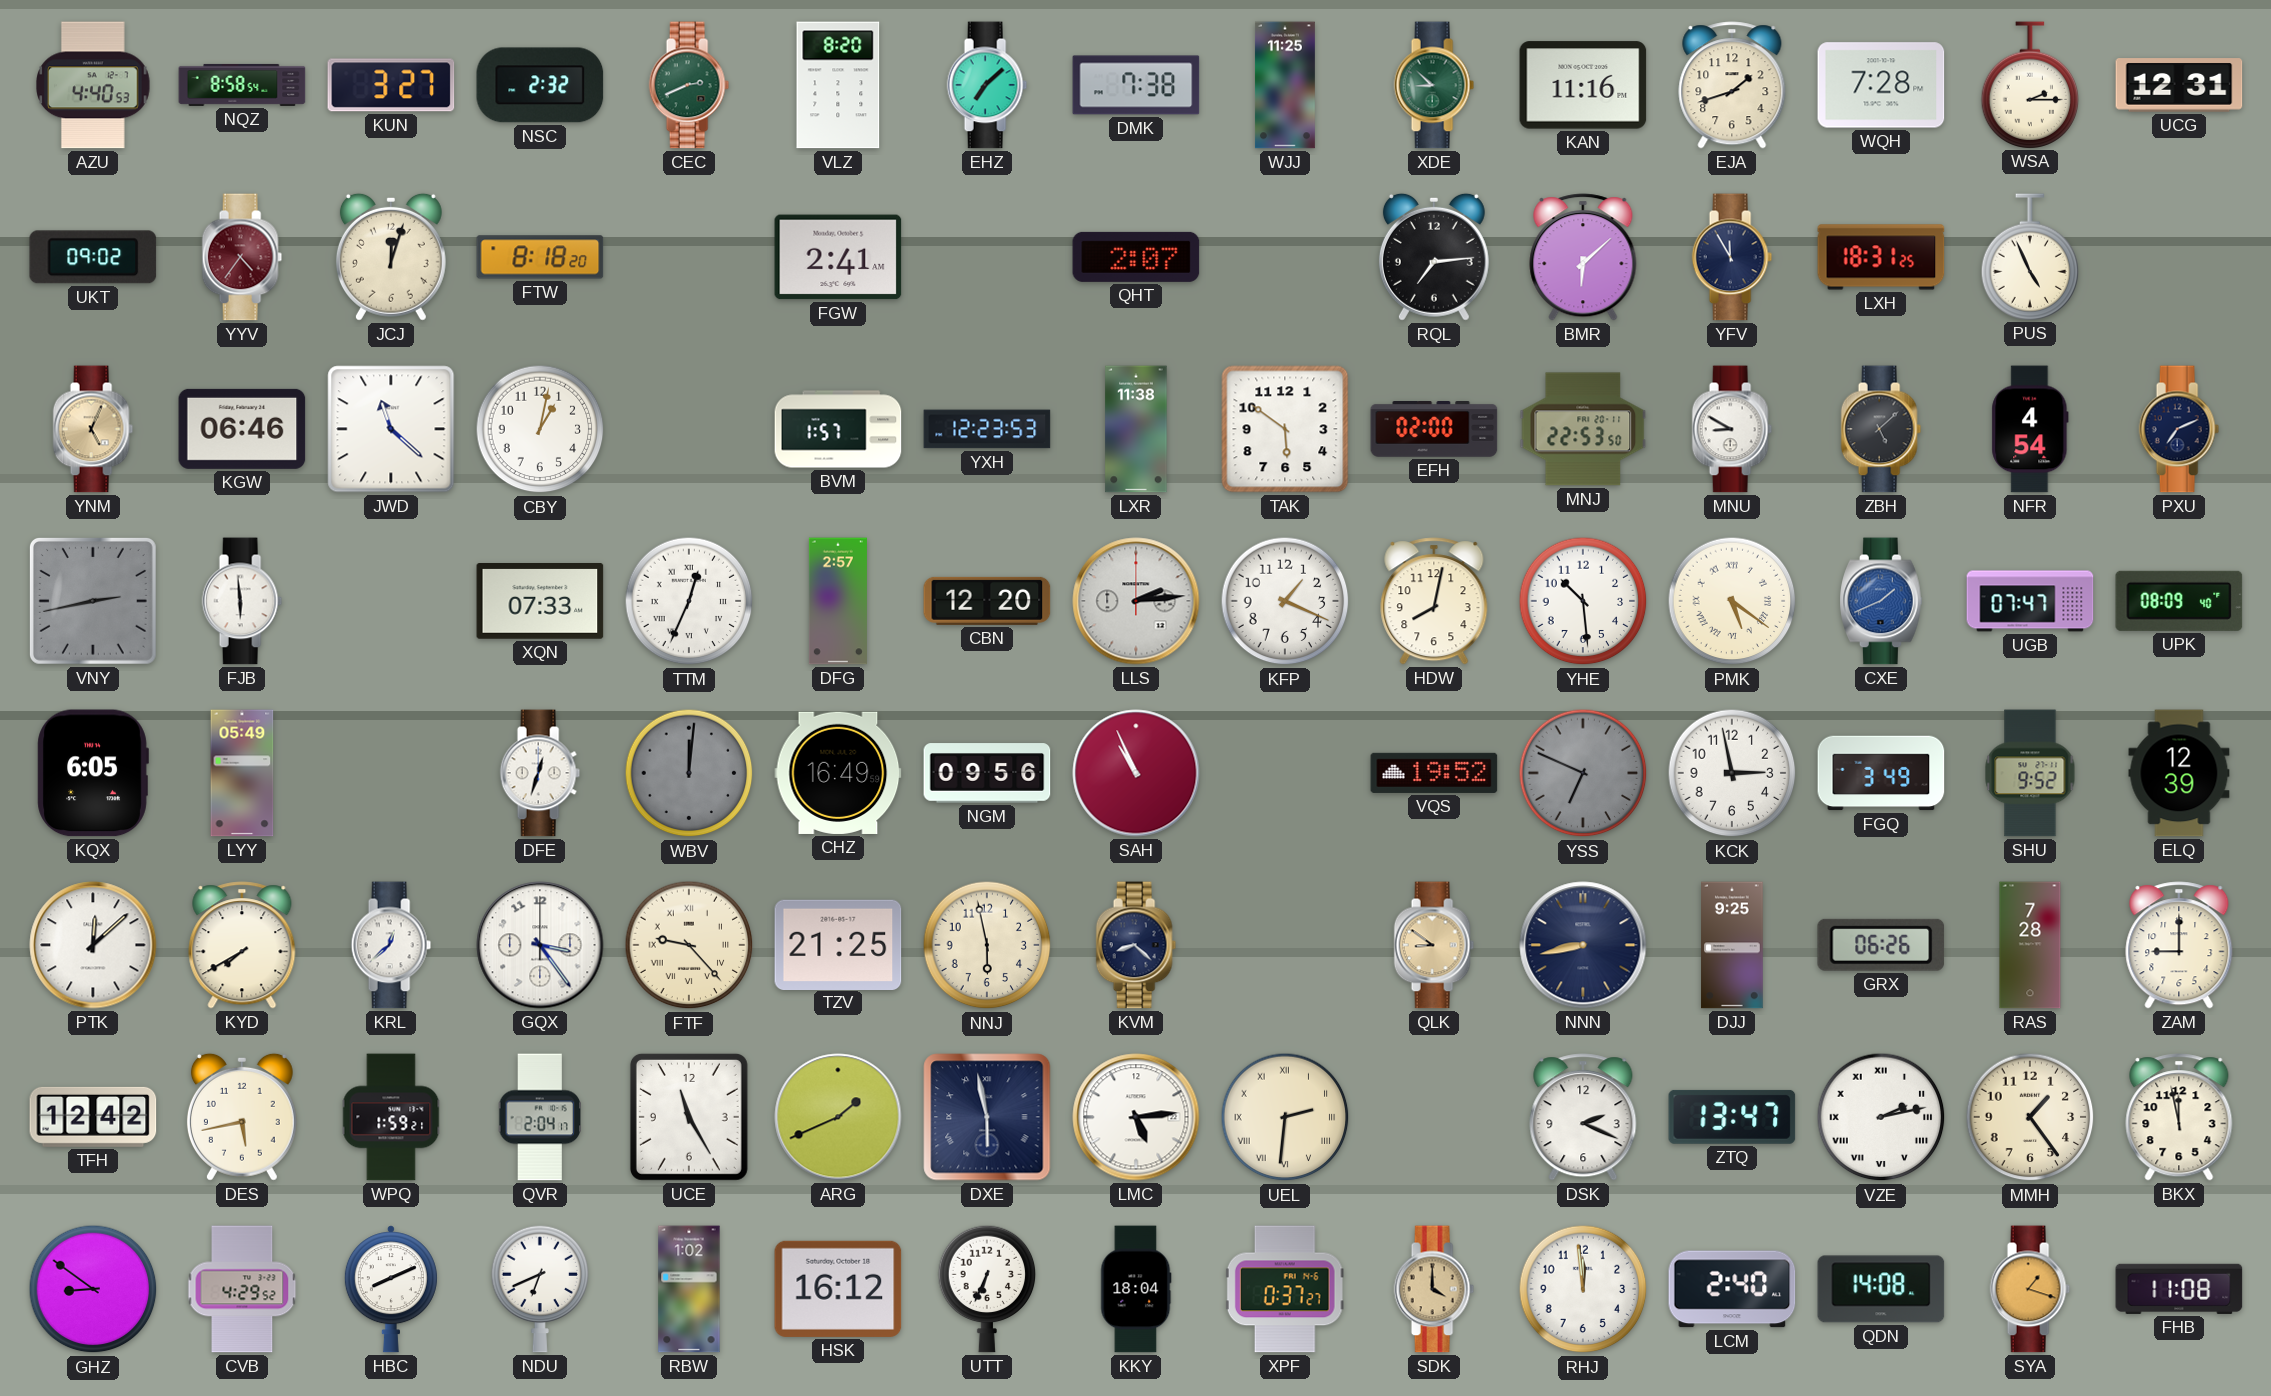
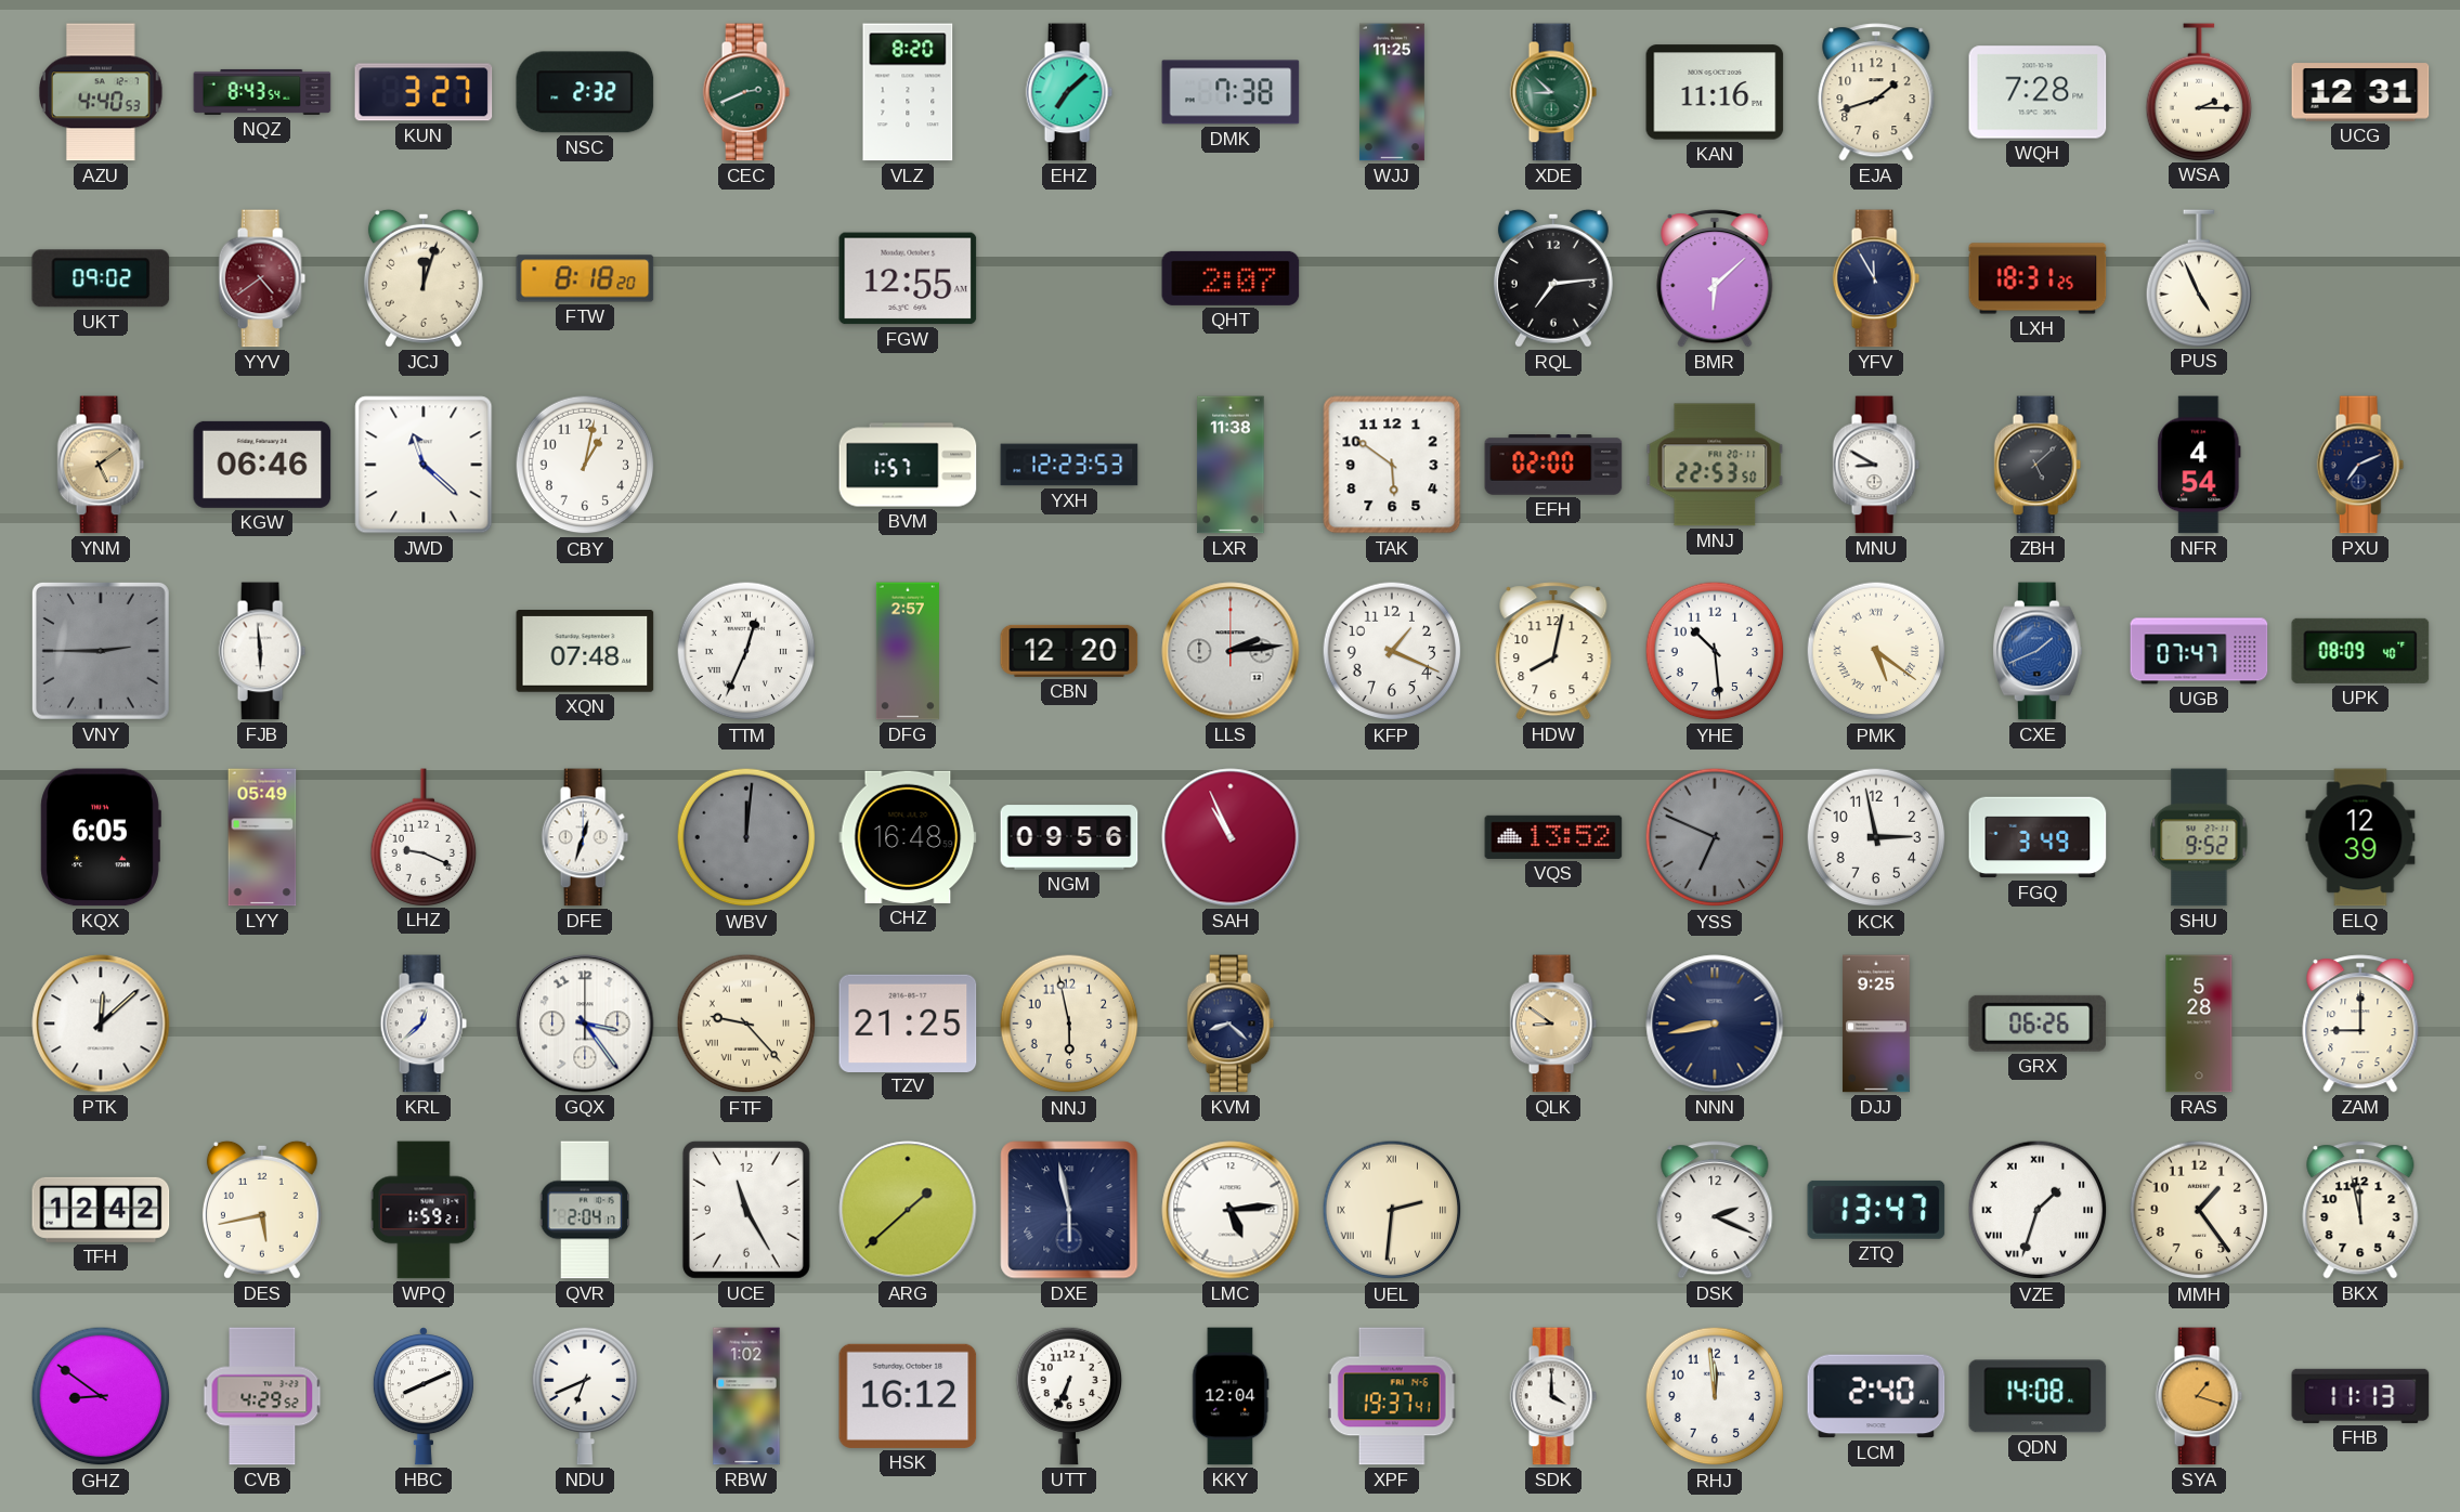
NQZ: 8:58 -> 8:43 (262, 92)
YYV: 4:36 -> 4:39 (262, 278)
FGW: 2:41 -> 12:55 (908, 278)
YNM: 5:04 -> 5:09 (101, 465)
VNY: 2:43 -> 2:45 (101, 651)
XQN: 07:33 -> 07:48 (585, 652)
LHZ: none -> 9:19 (424, 837)
CHZ: 16:49 -> 16:48 (908, 837)
VQS: 19:52 -> 13:52 (1553, 837)
KYD: 7:40 -> none (242, 945)
RAS: 7:28 -> 5:28 (2199, 1024)
ARG: 1:41 -> 1:38 (908, 1210)
VZE: 2:13 -> 1:33 (2038, 1210)
KKY: 18:04 -> 12:04 (1231, 1396)
XPF: 0:37 -> 19:37 (1392, 1396)
SDK dial: champagne -> white (1553, 1396)
FHB: 11:08 -> 11:13 (2360, 1396)
